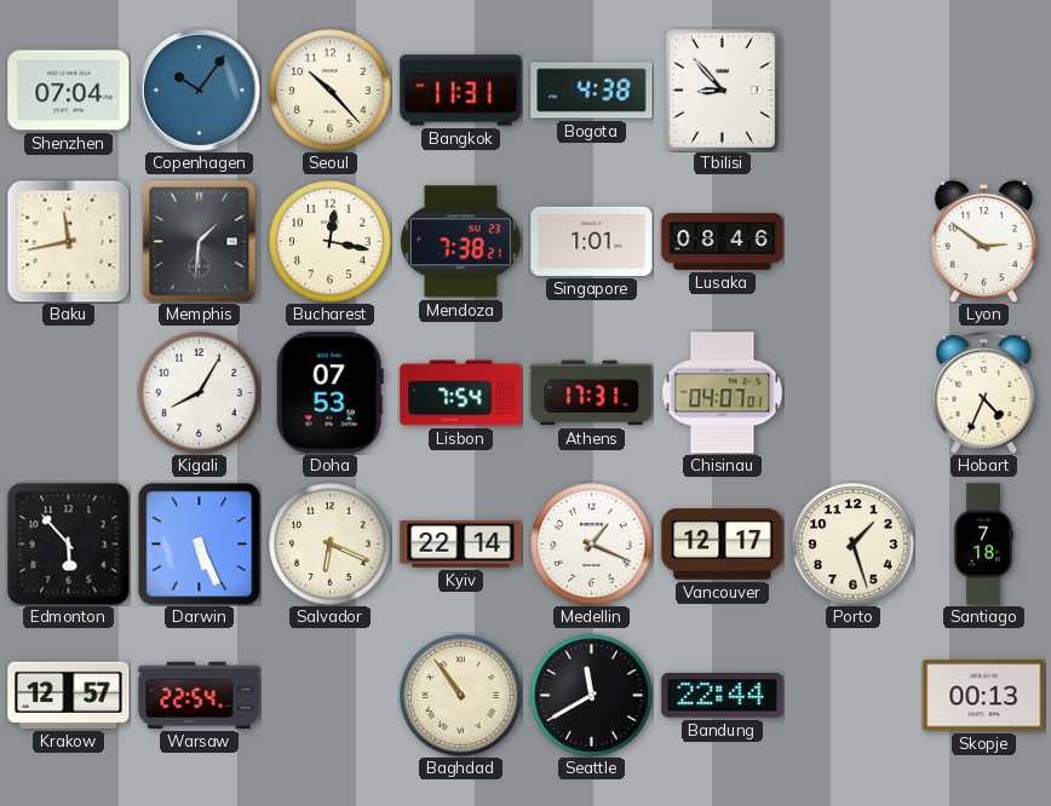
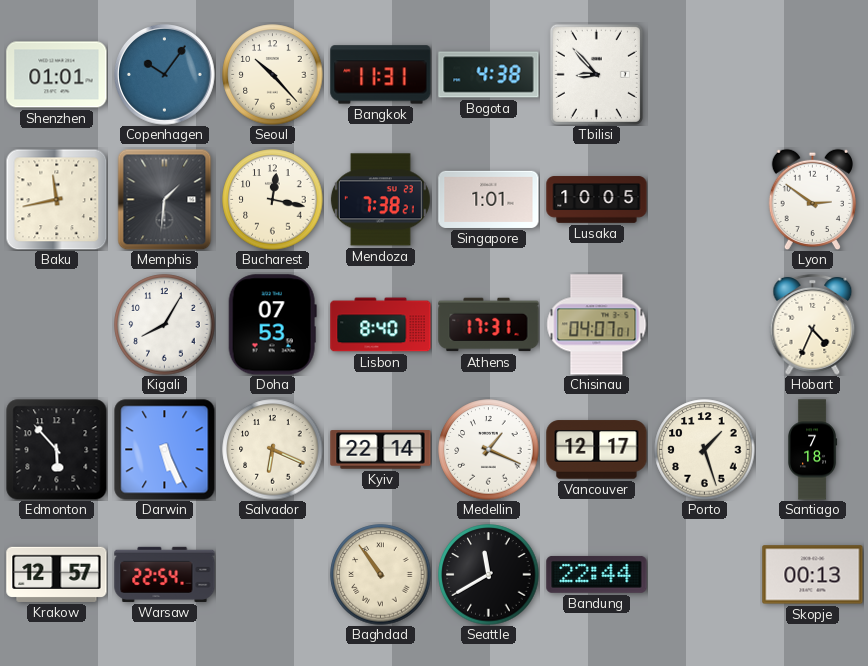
Shenzhen: 07:04 -> 01:01 (57, 75)
Lusaka: 08:46 -> 10:05 (597, 200)
Lisbon: 7:54 -> 8:40 (381, 325)
